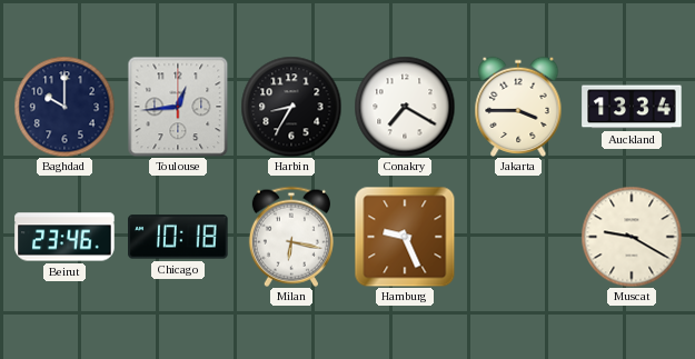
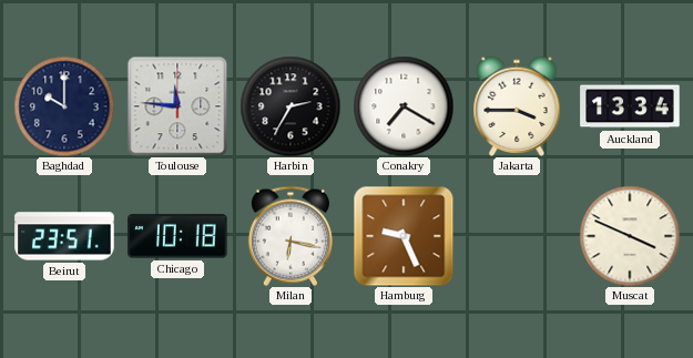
Toulouse: 12:44 -> 11:46 (177, 106)
Harbin: 8:35 -> 2:35 (291, 106)
Beirut: 23:46 -> 23:51 (64, 236)
Muscat: 9:20 -> 3:49 (630, 236)
